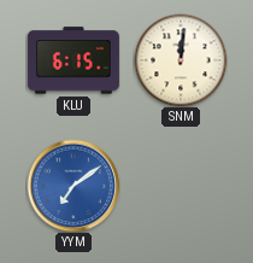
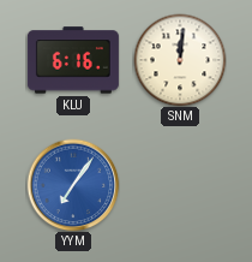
KLU: 6:15 -> 6:16 (73, 60)
YYM: 7:09 -> 7:06 (73, 185)
